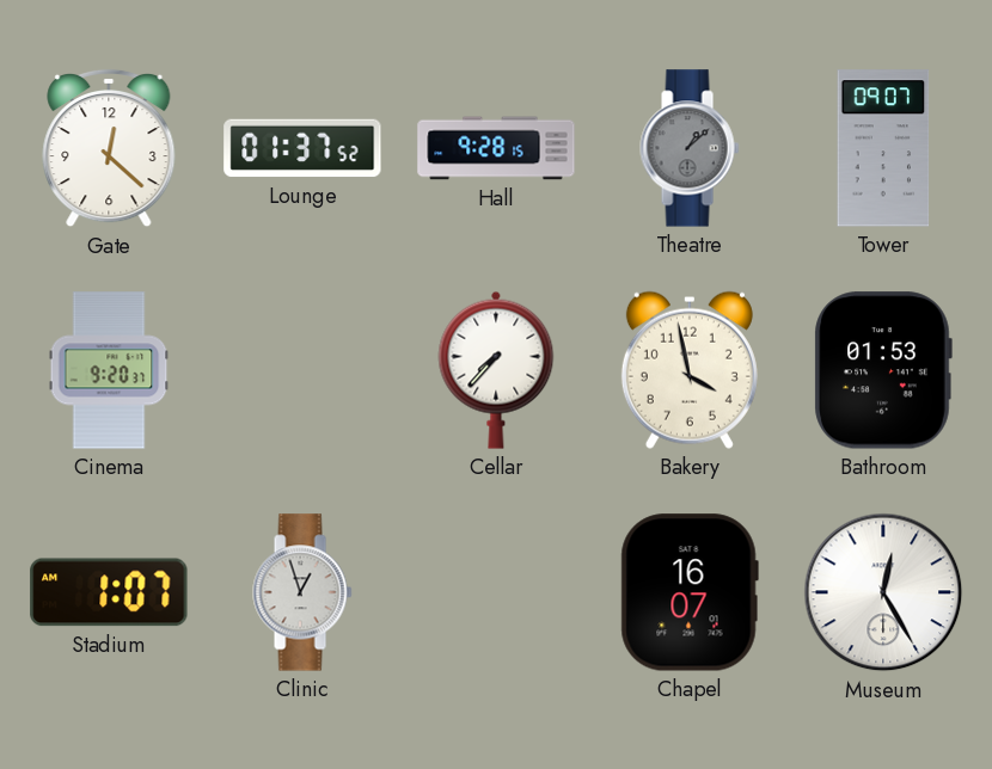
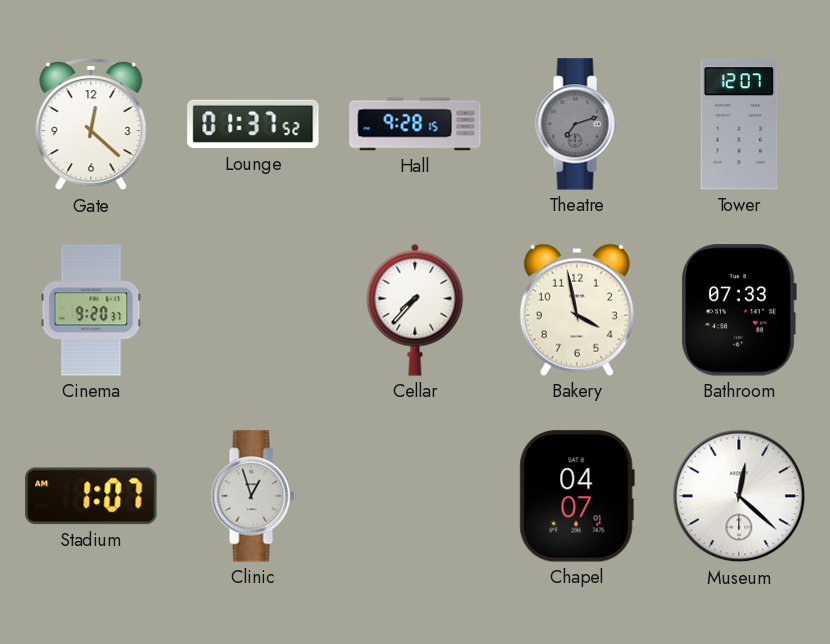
Theatre: 1:08 -> 7:12 (577, 124)
Tower: 09:07 -> 12:07 (739, 124)
Bathroom: 01:53 -> 07:33 (739, 310)
Chapel: 16:07 -> 04:07 (577, 496)
Museum: 12:25 -> 12:22 (739, 496)
